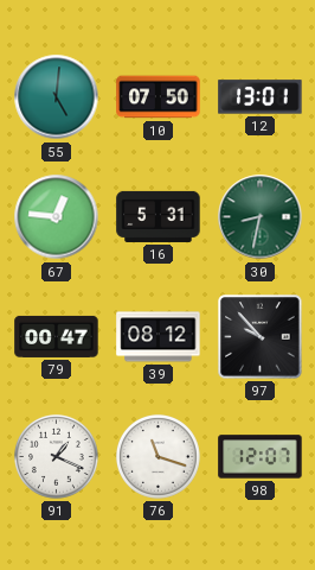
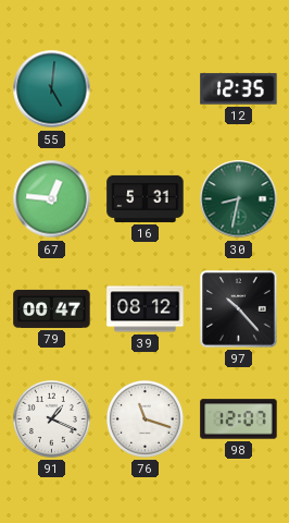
10: 07:50 -> none (159, 97)
12: 13:01 -> 12:35 (239, 89)
97: 9:53 -> 10:23 (239, 309)
